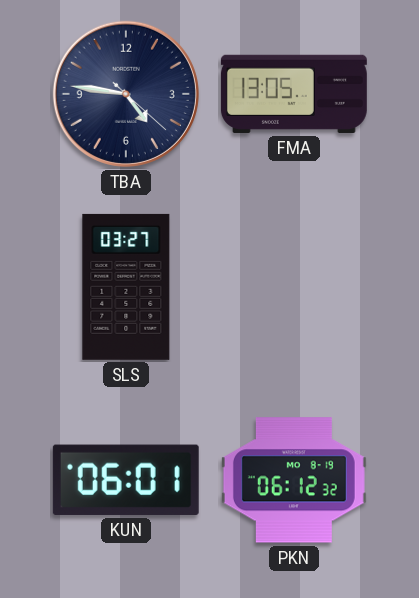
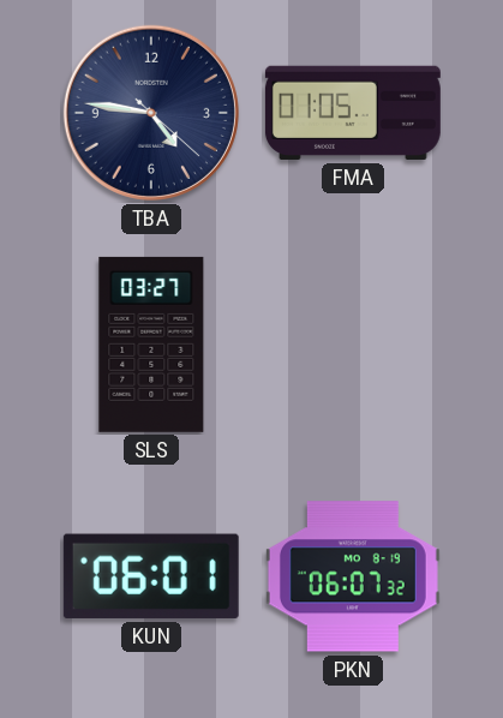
FMA: 13:05 -> 01:05 (353, 113)
PKN: 06:12 -> 06:07 (353, 576)
